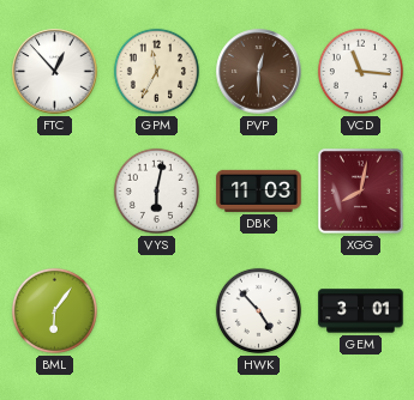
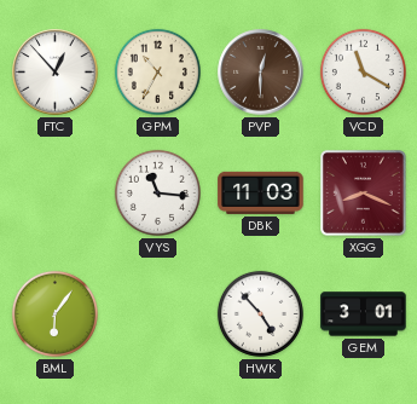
GPM: 11:35 -> 10:35 (157, 71)
VCD: 11:16 -> 11:20 (363, 71)
VYS: 6:02 -> 11:16 (157, 192)
XGG: 8:02 -> 8:19 (364, 194)
